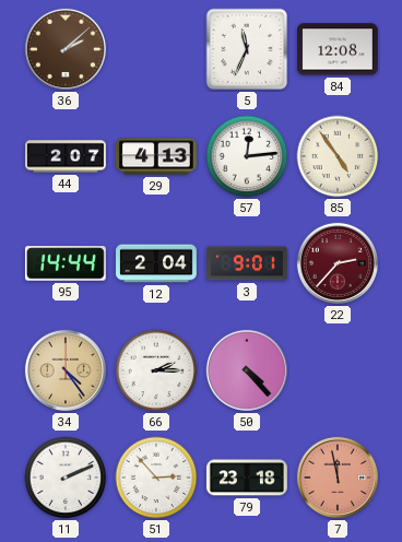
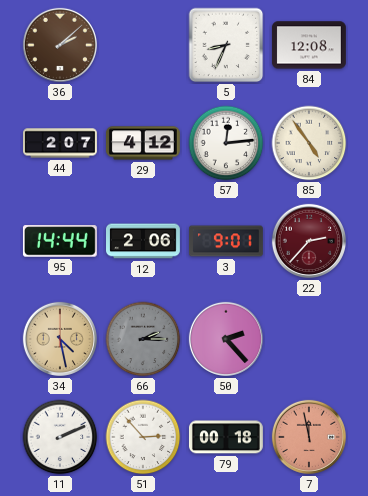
5: 11:34 -> 8:34 (226, 45)
29: 4:13 -> 4:12 (143, 143)
12: 2:04 -> 2:06 (144, 241)
34: 4:24 -> 4:28 (60, 339)
66 dial: white -> grey (143, 339)
50: 4:23 -> 2:23 (226, 339)
79: 23:18 -> 00:18 (226, 437)
